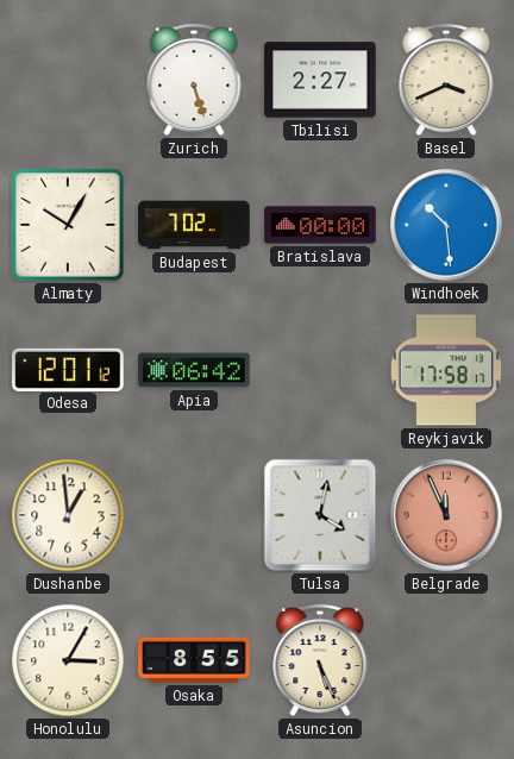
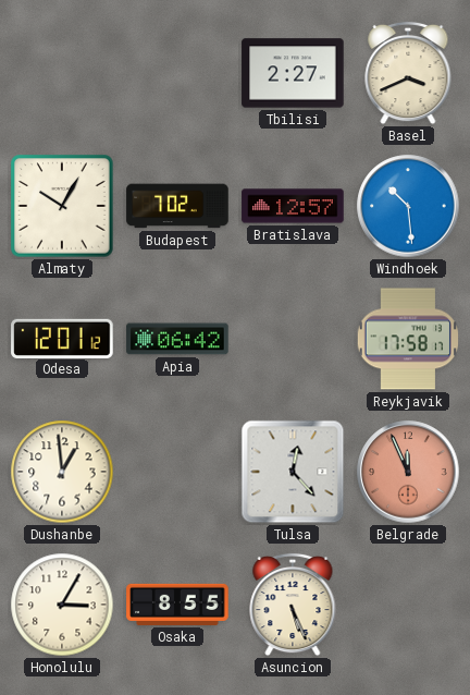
Zurich: 5:27 -> none (194, 80)
Bratislava: 00:00 -> 12:57 (293, 206)
Tulsa: 4:02 -> 12:23 (293, 472)
